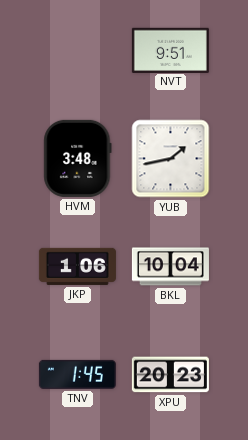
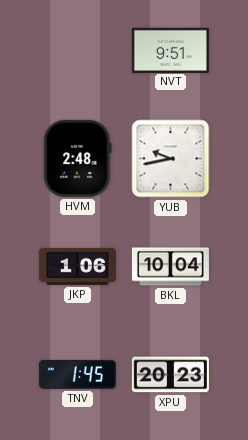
HVM: 3:48 -> 2:48 (78, 158)
YUB: 1:43 -> 9:43 (171, 159)
